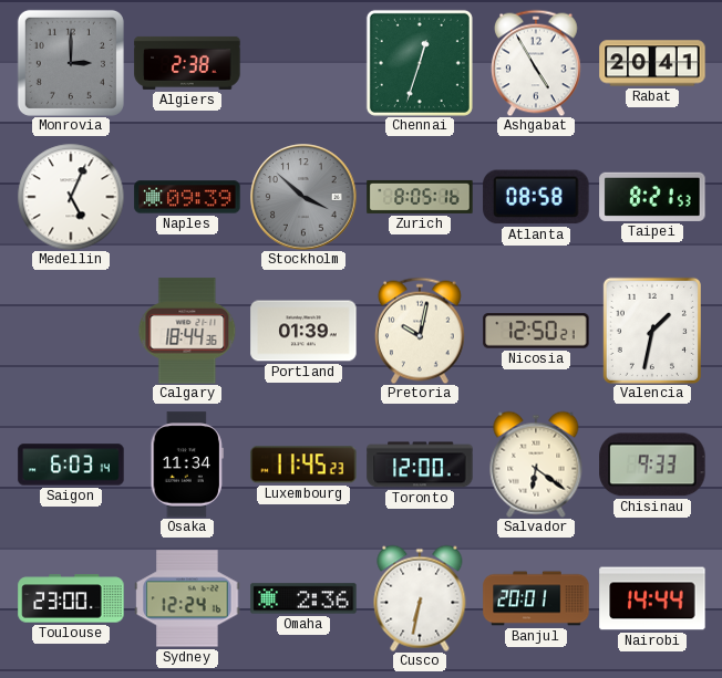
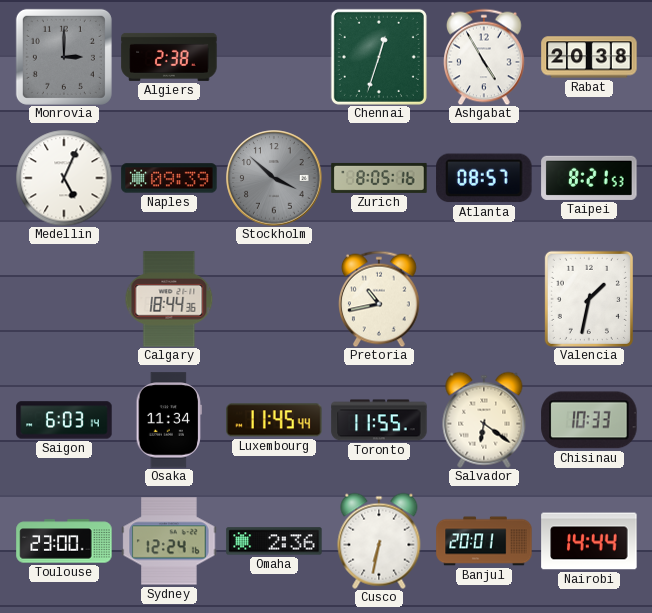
Rabat: 20:41 -> 20:38 (589, 57)
Atlanta: 08:58 -> 08:57 (484, 178)
Portland: 01:39 -> none (303, 331)
Pretoria: 10:02 -> 10:43 (380, 299)
Nicosia: 12:50 -> none (536, 331)
Luxembourg: 11:45:23 -> 11:45:44 (274, 420)
Toronto: 12:00 -> 11:55 (379, 420)
Chisinau: 9:33 -> 10:33 (589, 420)
